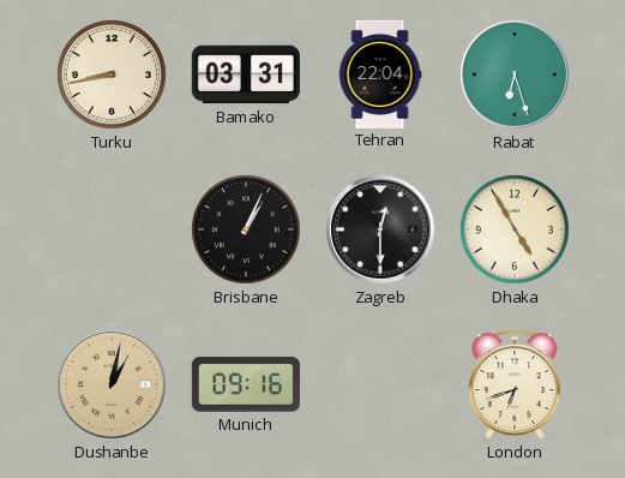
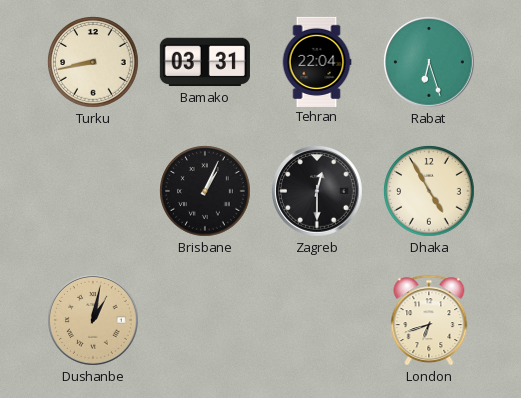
Munich: 09:16 -> none (246, 384)
